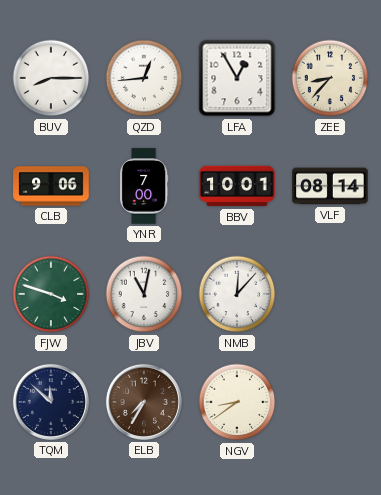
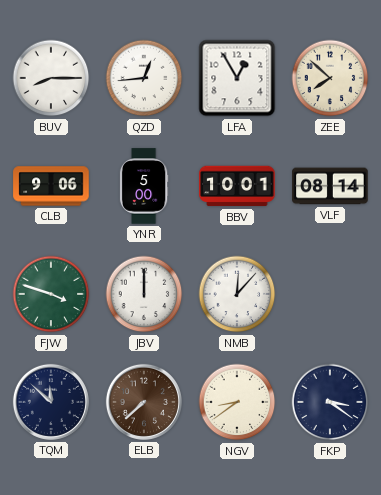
ZEE: 8:37 -> 7:52 (330, 78)
YNR: 7:00 -> 5:00 (144, 186)
JBV: 11:02 -> 12:00 (144, 294)
ELB: 7:35 -> 7:38 (144, 402)
FKP: none -> 3:21 (330, 402)
